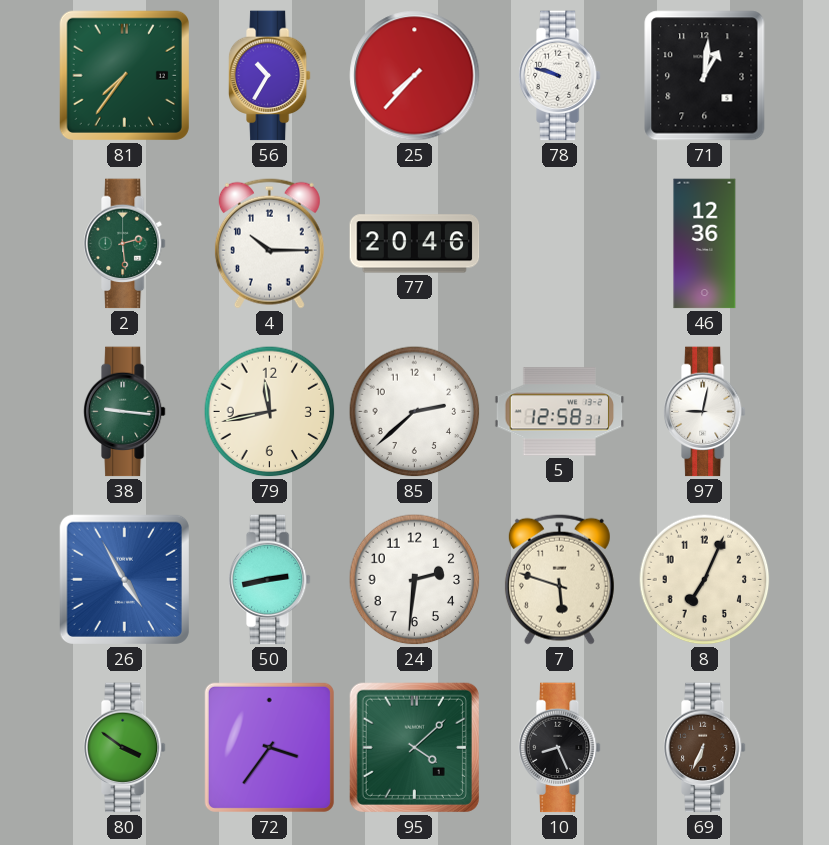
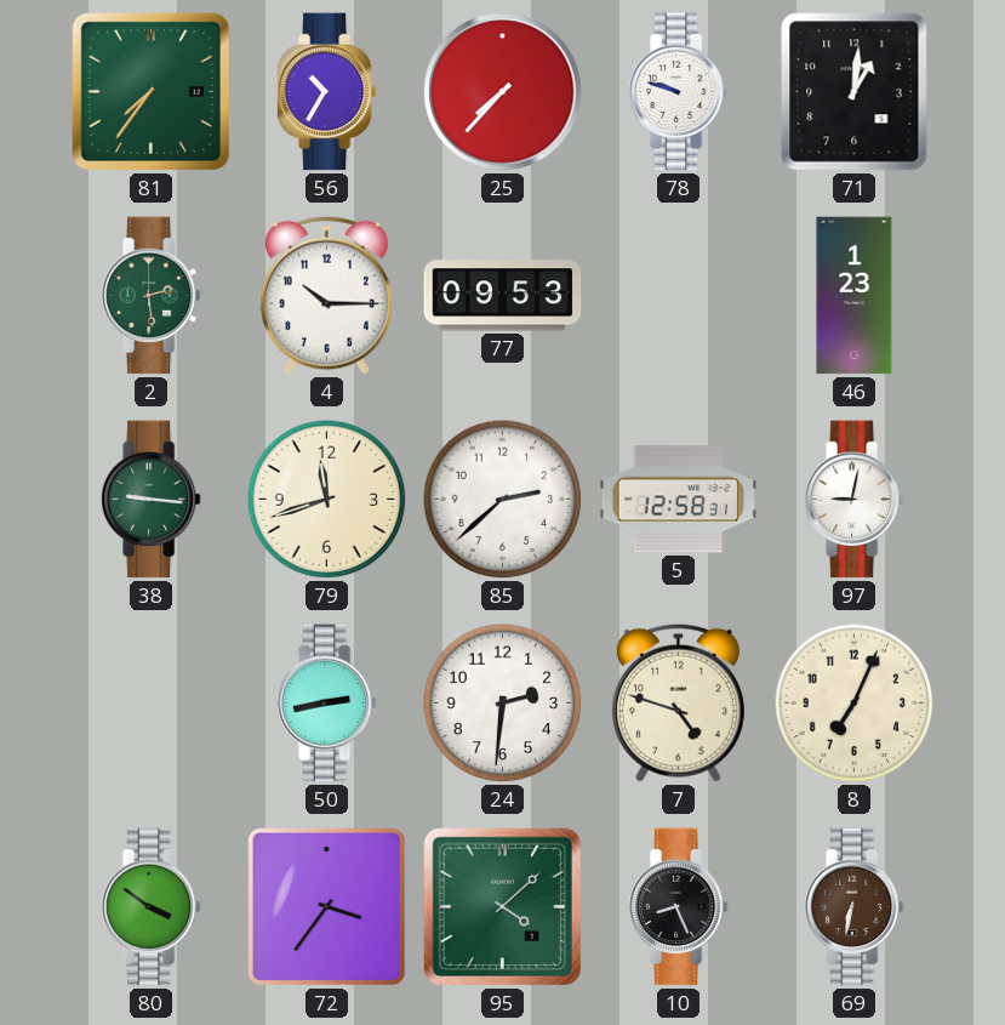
77: 20:46 -> 09:53 (503, 296)
46: 12:36 -> 1:23 (855, 296)
79: 11:43 -> 11:42 (327, 500)
26: 4:55 -> none (124, 579)
7: 5:48 -> 4:48 (678, 702)
69: 6:34 -> 6:32 (853, 907)
